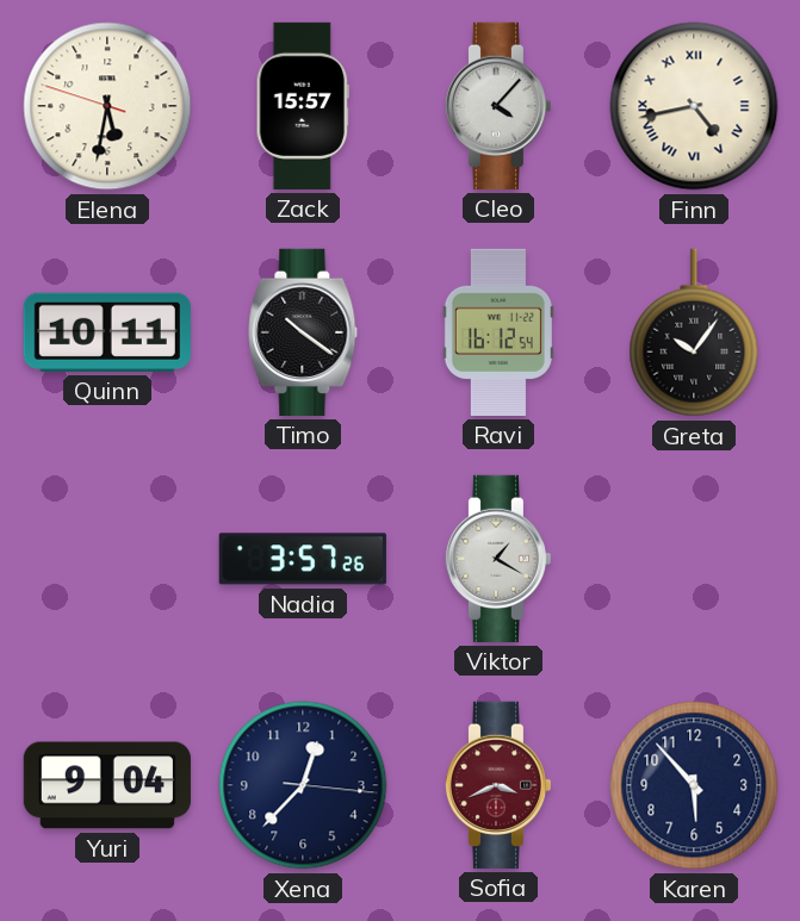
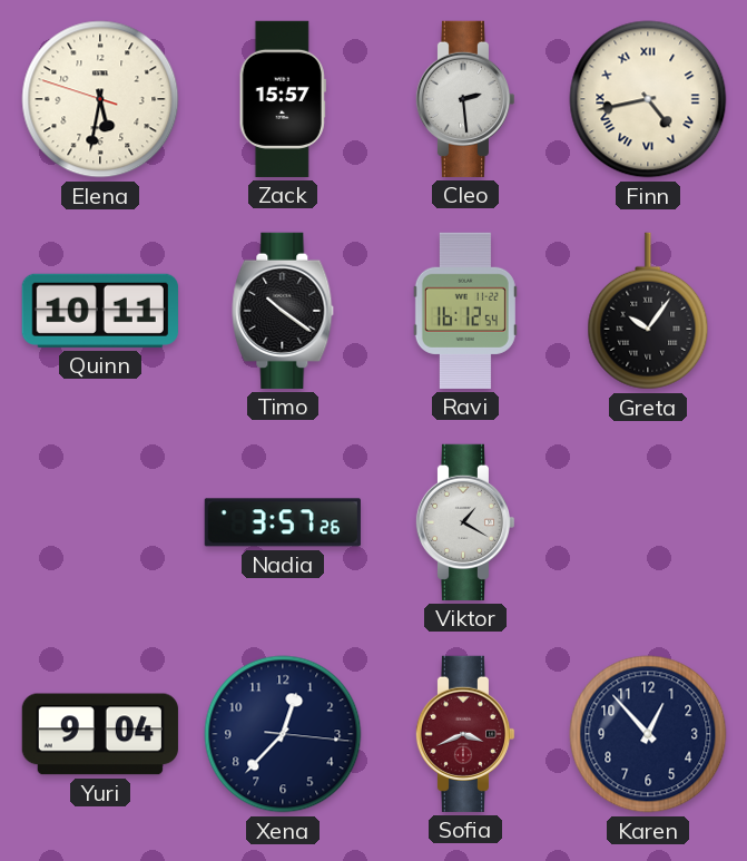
Cleo: 4:07 -> 2:29 (464, 99)
Karen: 5:53 -> 12:53 (648, 734)
